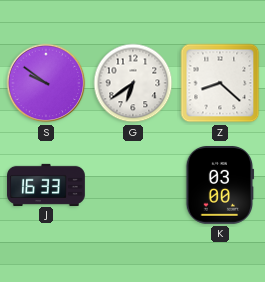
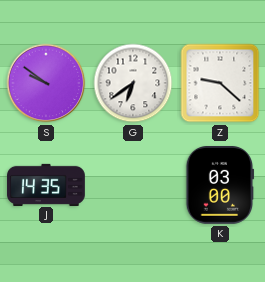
Z: 8:22 -> 9:22 (220, 83)
J: 16:33 -> 14:35 (46, 184)
